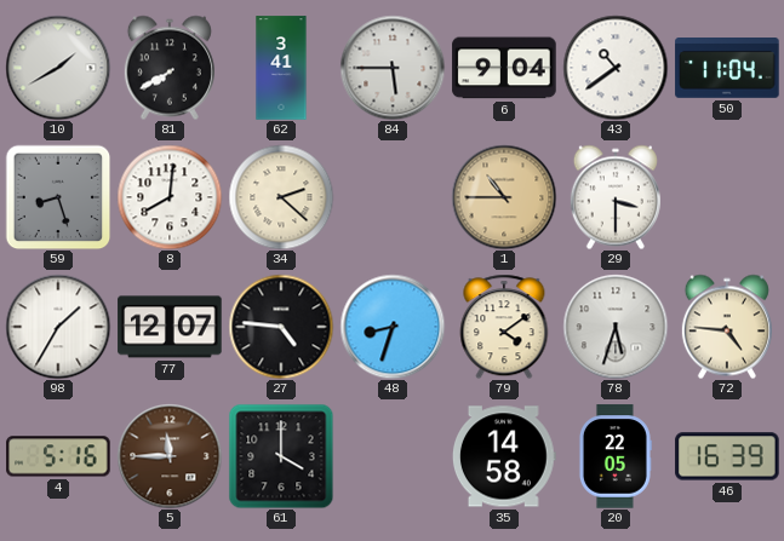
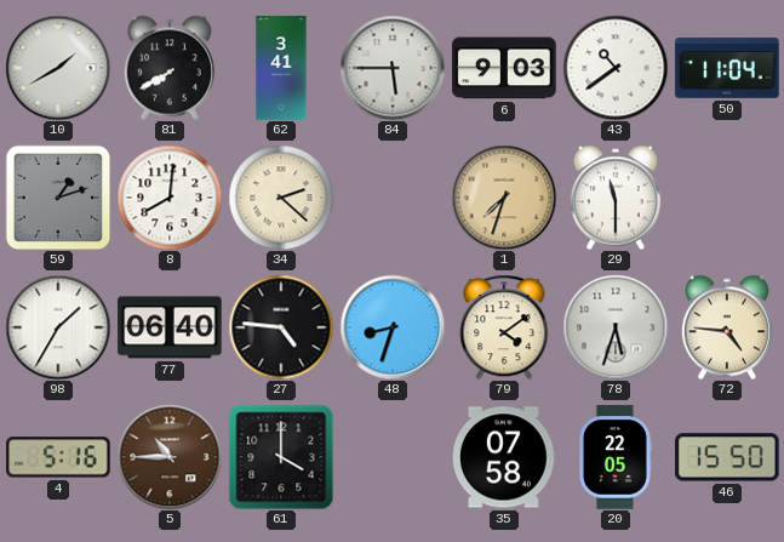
6: 9:04 -> 9:03 (504, 68)
59: 8:27 -> 1:12 (58, 198)
1: 10:45 -> 7:33 (504, 198)
29: 3:30 -> 11:30 (616, 198)
77: 12:07 -> 06:40 (170, 327)
5: 11:45 -> 10:45 (170, 457)
35: 14:58 -> 07:58 (504, 457)
46: 16:39 -> 15:50 (727, 457)
